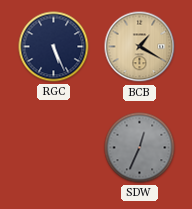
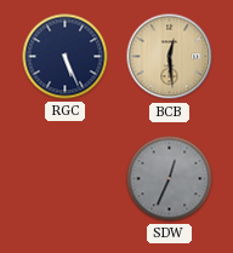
BCB: 1:20 -> 12:29 (170, 57)
